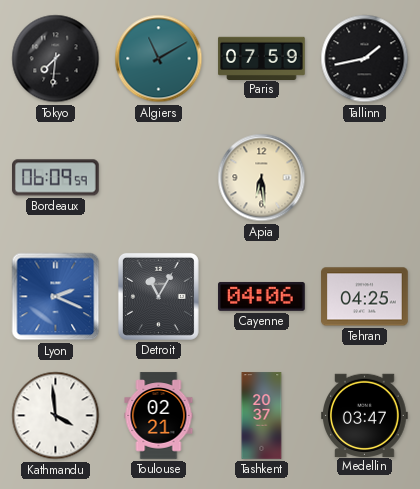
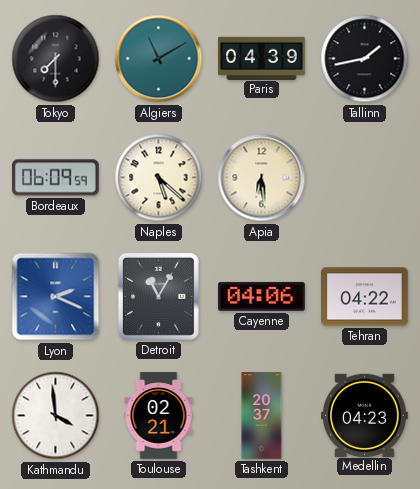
Tokyo: 7:31 -> 7:30 (56, 59)
Paris: 07:59 -> 04:39 (262, 58)
Naples: none -> 5:22 (159, 178)
Tehran: 04:25 -> 04:22 (365, 297)
Medellin: 03:47 -> 04:23 (365, 415)
